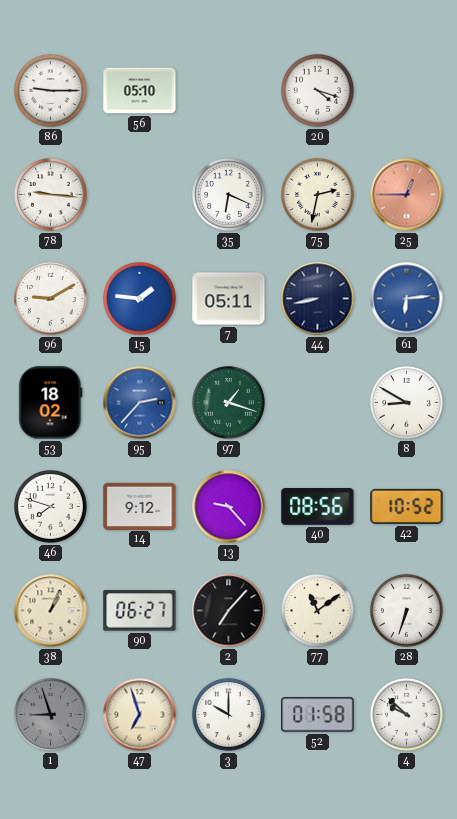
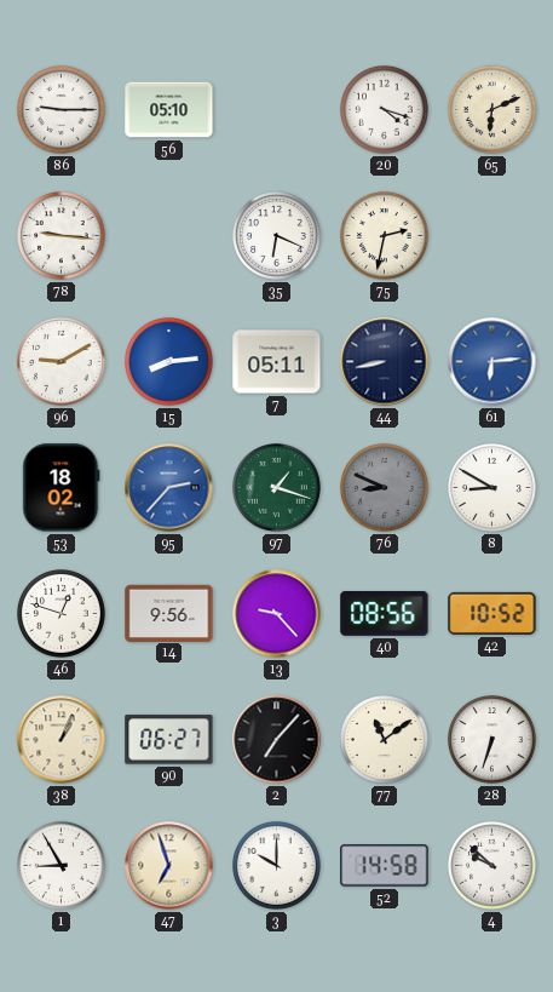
65: none -> 6:11 (492, 110)
25: 12:45 -> none (407, 195)
15: 1:46 -> 8:14 (169, 362)
76: none -> 8:49 (385, 488)
46: 7:48 -> 12:48 (62, 614)
14: 9:12 -> 9:56 (169, 613)
1: 8:57 -> 8:55 (62, 866)
1 dial: grey -> white (62, 866)
52: 01:58 -> 14:58 (385, 866)
